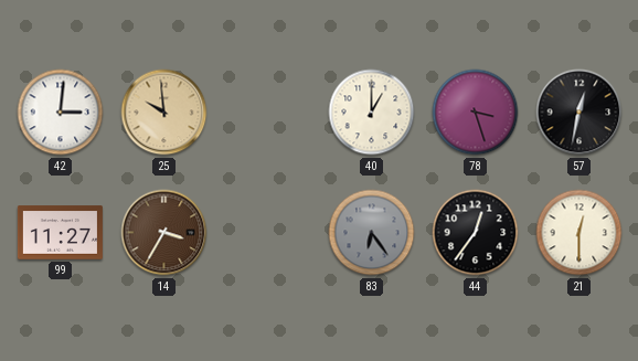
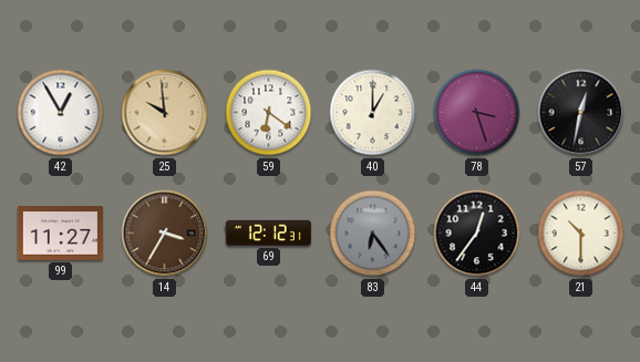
42: 3:01 -> 12:55 (61, 113)
59: none -> 6:21 (269, 113)
69: none -> 12:12 (268, 232)
21: 12:30 -> 10:30 (581, 234)
